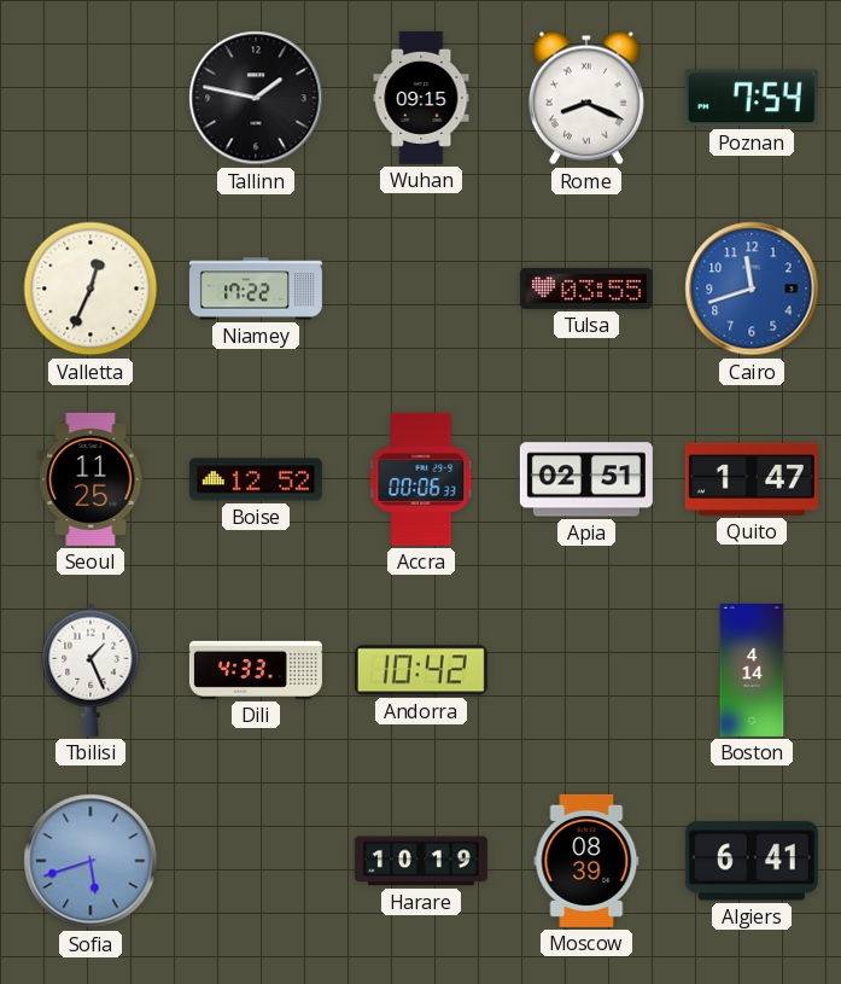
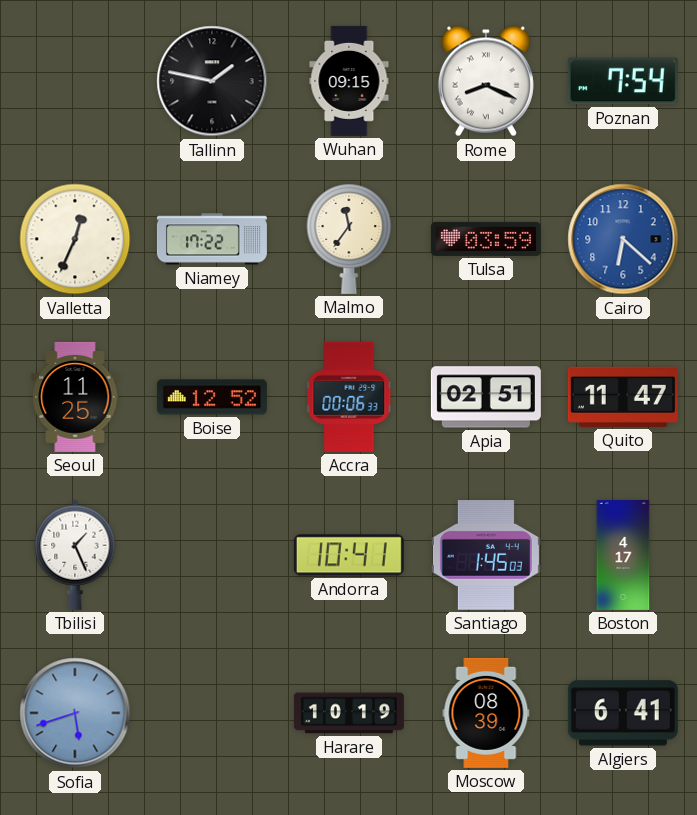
Malmo: none -> 11:36 (349, 239)
Tulsa: 03:55 -> 03:59 (486, 239)
Cairo: 11:42 -> 6:22 (623, 239)
Quito: 1:47 -> 11:47 (623, 397)
Dili: 4:33 -> none (256, 670)
Andorra: 10:42 -> 10:41 (349, 555)
Santiago: none -> 1:45 (486, 555)
Boston: 4:14 -> 4:17 (623, 555)
